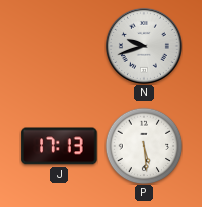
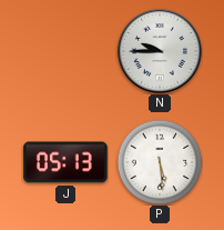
N: 9:42 -> 9:45 (160, 51)
J: 17:13 -> 05:13 (65, 162)
